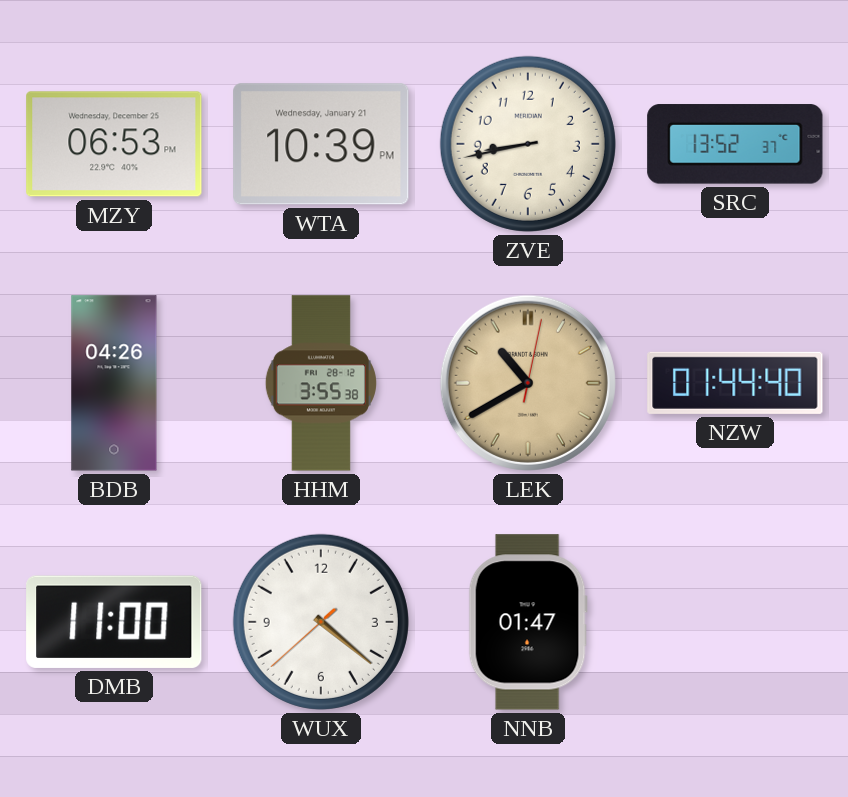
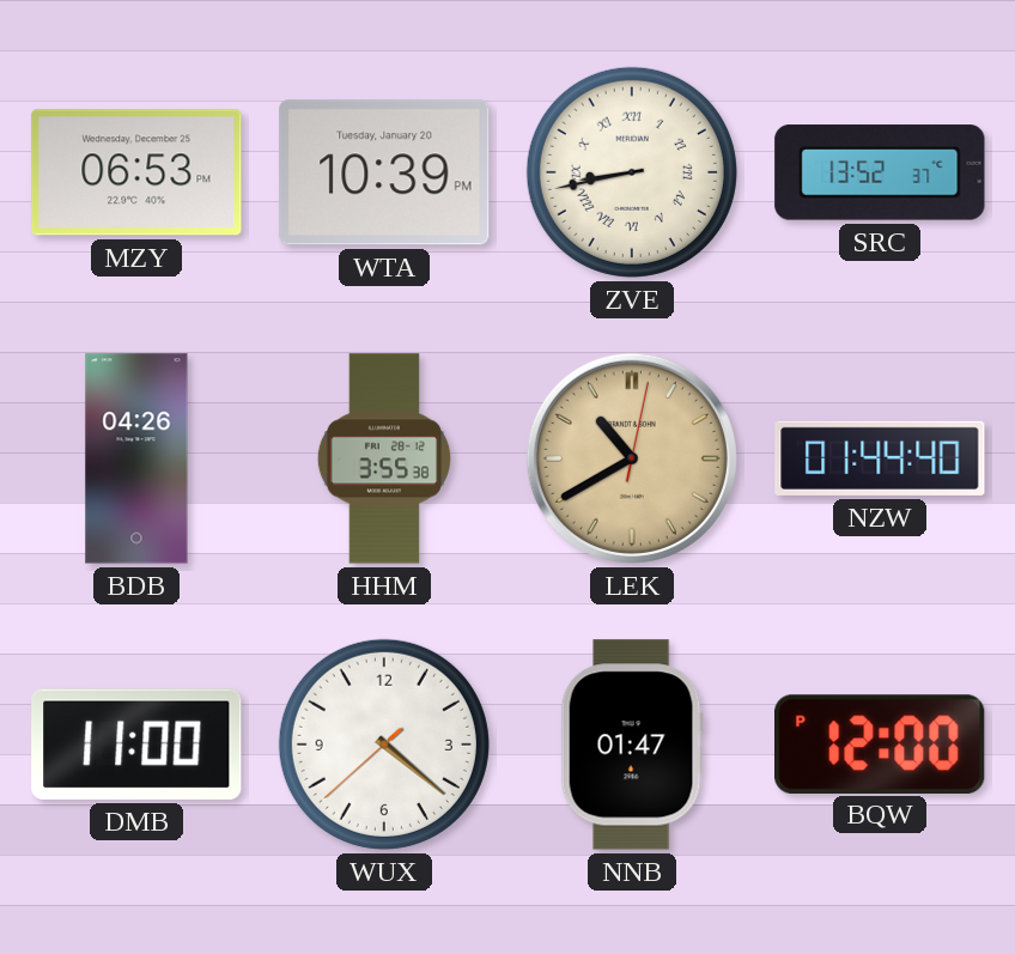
WTA date: Wednesday, January 21 -> Tuesday, January 20 (384, 172)
ZVE numerals: Arabic -> Roman (632, 172)
BQW: none -> 12:00 (881, 743)
